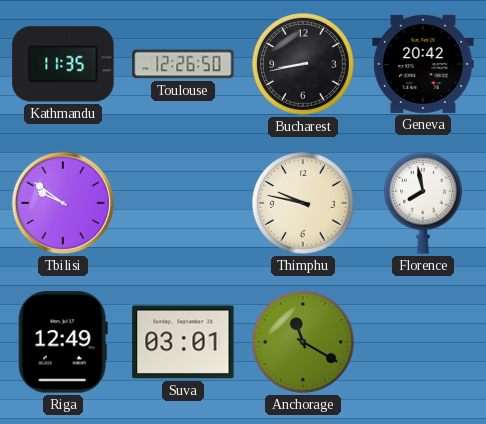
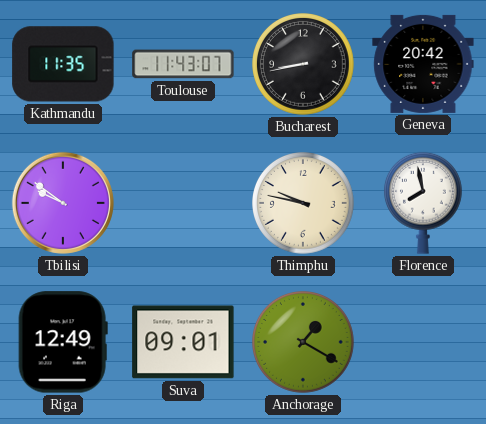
Toulouse: 12:26 -> 11:43 (183, 64)
Suva: 03:01 -> 09:01 (183, 342)
Anchorage: 11:20 -> 1:20 (304, 343)
